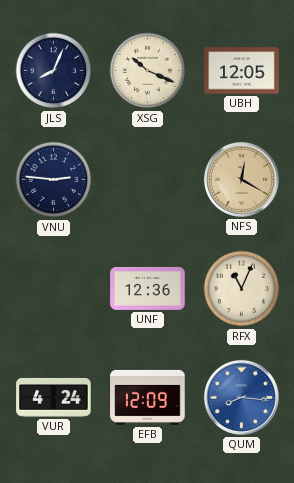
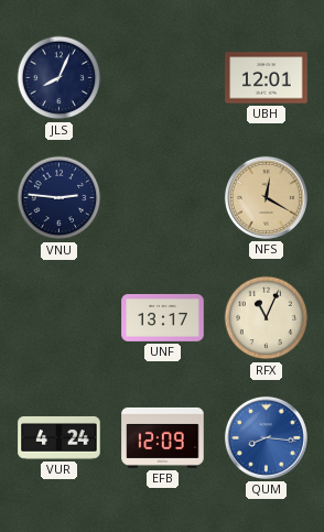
XSG: 10:19 -> none (148, 71)
UBH: 12:05 -> 12:01 (267, 78)
UNF: 12:36 -> 13:17 (163, 317)
